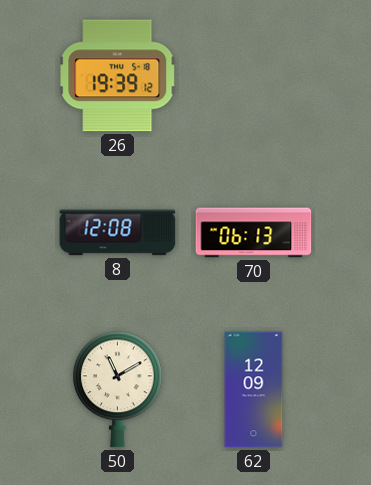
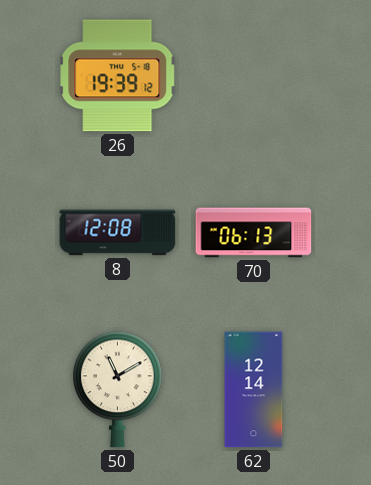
62: 12:09 -> 12:14 (254, 390)
